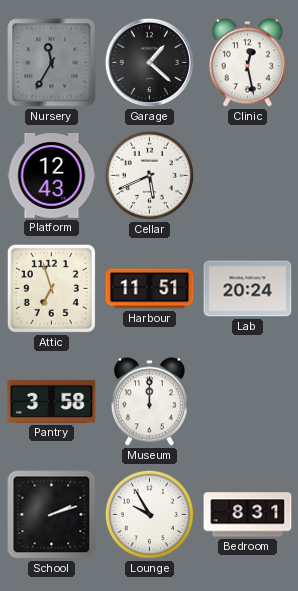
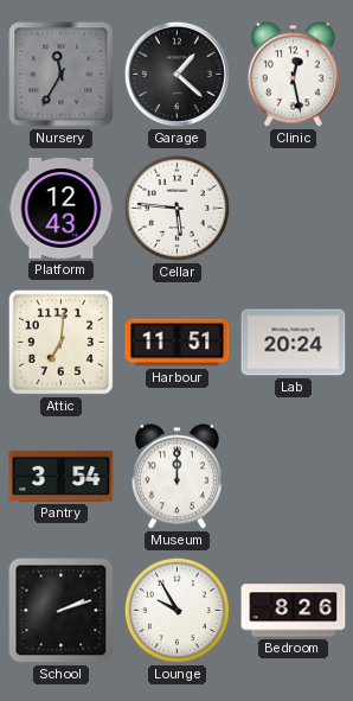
Cellar: 5:41 -> 5:46 (176, 208)
Attic: 6:57 -> 7:01 (60, 342)
Pantry: 3:58 -> 3:54 (62, 476)
Bedroom: 8:31 -> 8:26 (294, 611)
